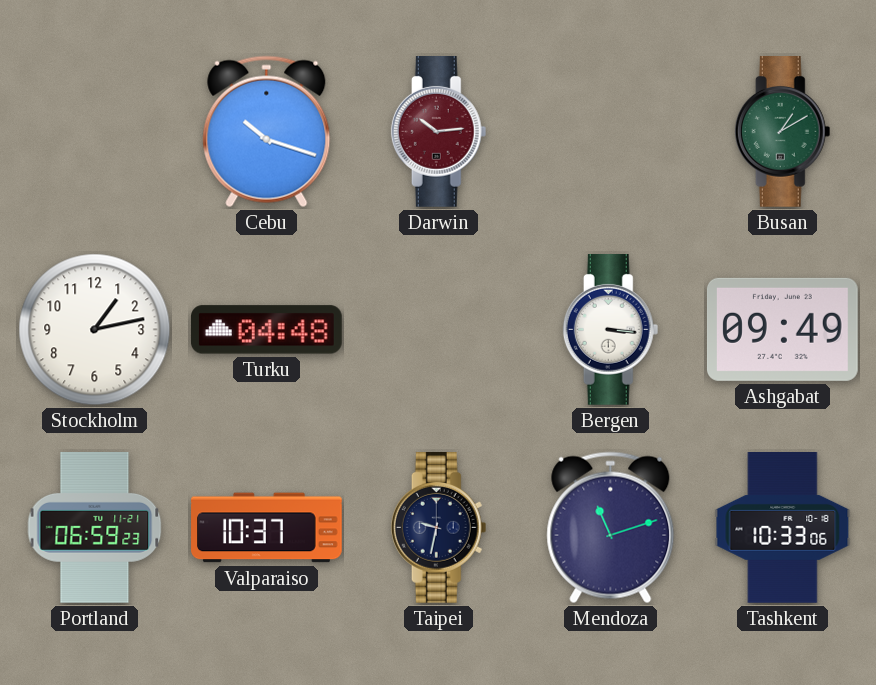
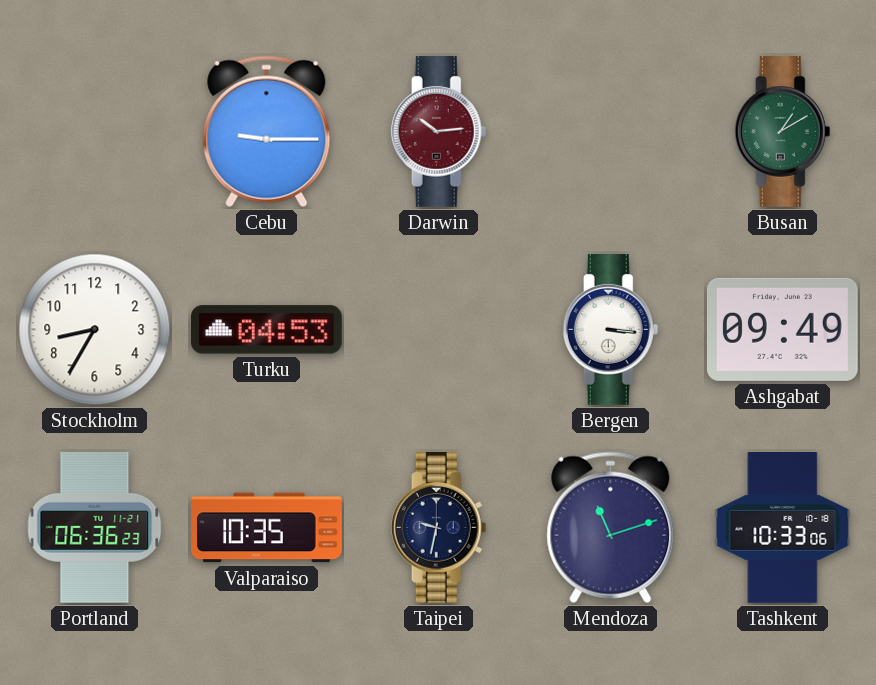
Cebu: 10:18 -> 9:15 (267, 132)
Stockholm: 1:13 -> 8:35 (95, 330)
Turku: 04:48 -> 04:53 (266, 330)
Portland: 06:59 -> 06:36 (95, 527)
Valparaiso: 10:37 -> 10:35 (267, 528)
